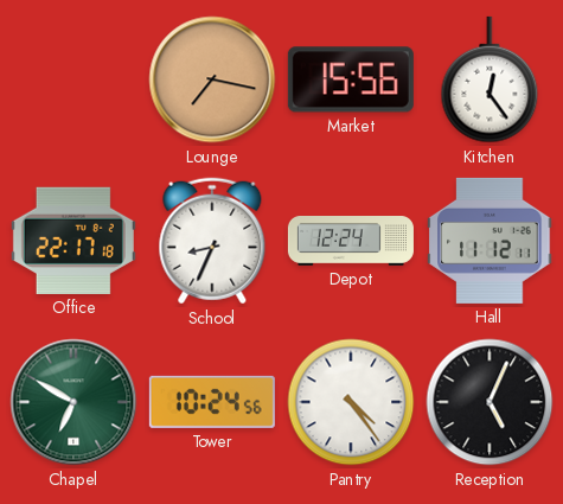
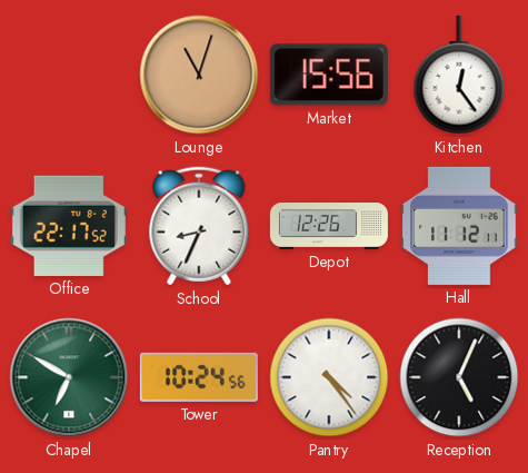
Lounge: 7:17 -> 11:03 (199, 75)
Office: 22:17:18 -> 22:17:52 (69, 226)
Depot: 12:24 -> 12:26 (329, 227)
